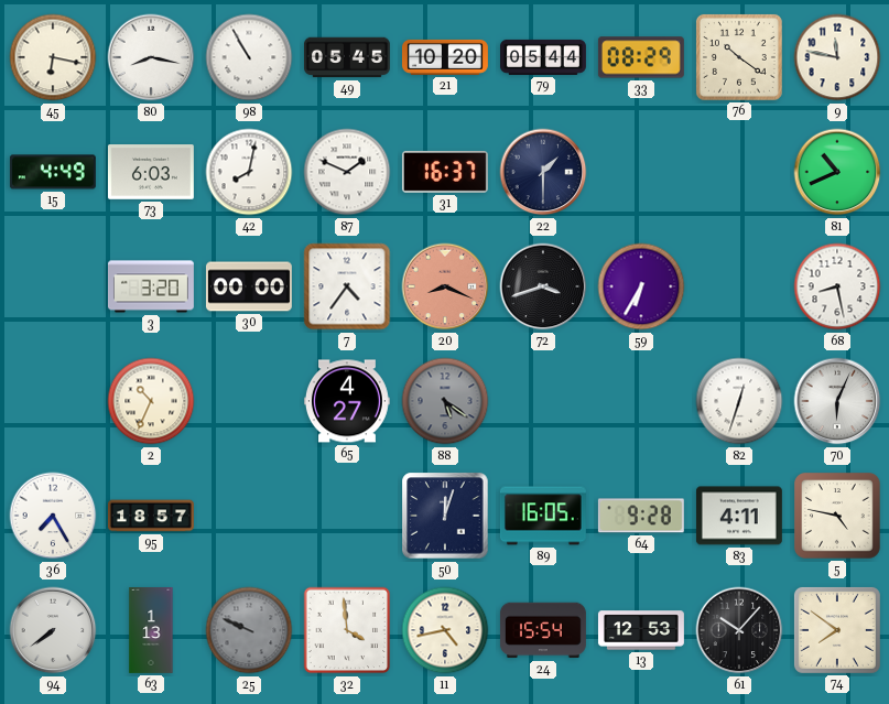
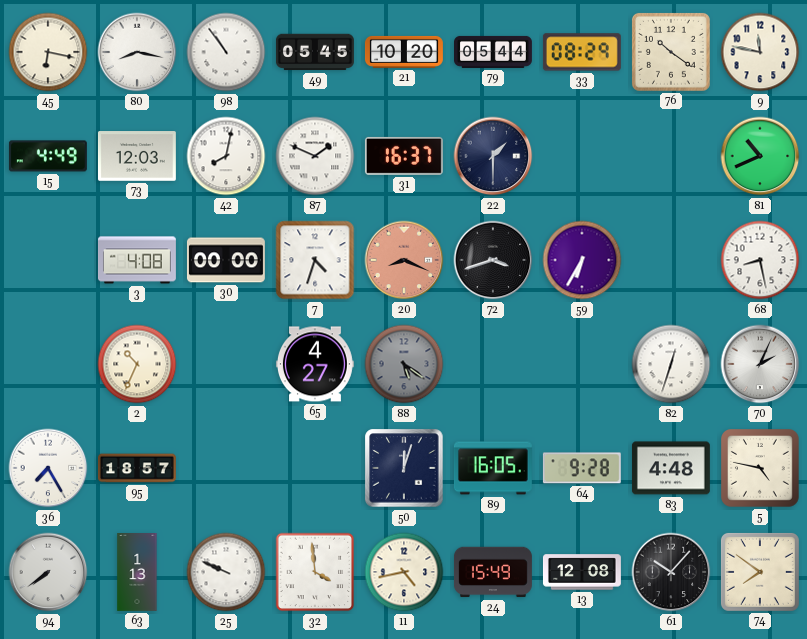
98: 10:55 -> 10:54 (226, 52)
73: 6:03 -> 12:03 (137, 156)
3: 3:20 -> 4:08 (137, 260)
7: 4:36 -> 4:33 (315, 260)
70: 6:04 -> 2:04 (760, 364)
83: 4:11 -> 4:48 (671, 468)
25 dial: grey -> white (226, 572)
24: 15:54 -> 15:49 (493, 572)
13: 12:53 -> 12:08 (582, 572)
